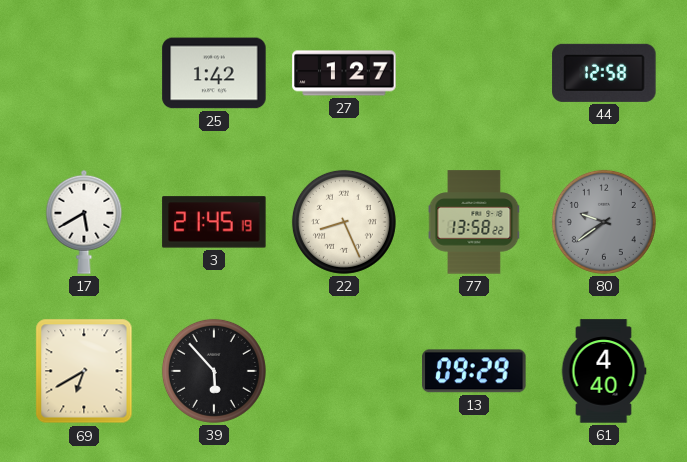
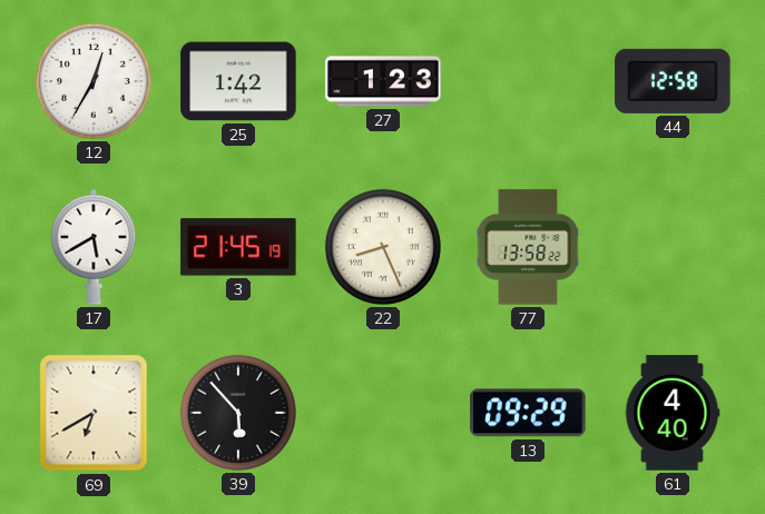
12: none -> 12:35 (94, 81)
27: 1:27 -> 1:23 (383, 81)
80: 9:39 -> none (604, 222)
